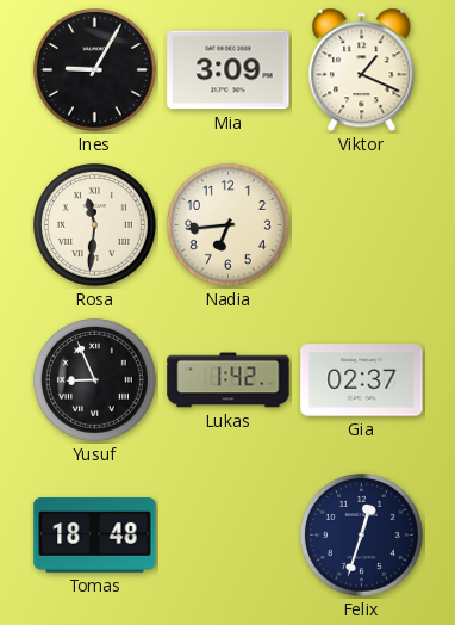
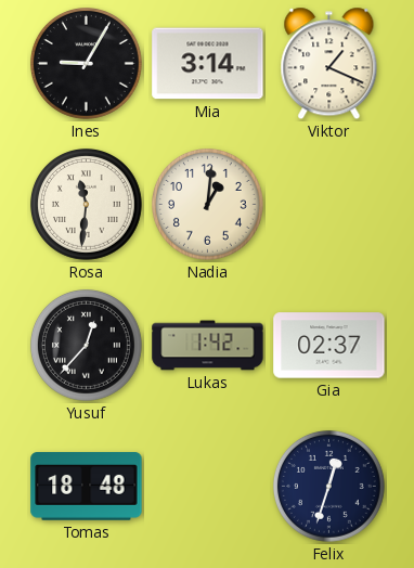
Mia: 3:09 -> 3:14 (208, 64)
Nadia: 6:44 -> 1:01 (207, 204)
Yusuf: 8:56 -> 12:37 (86, 345)
